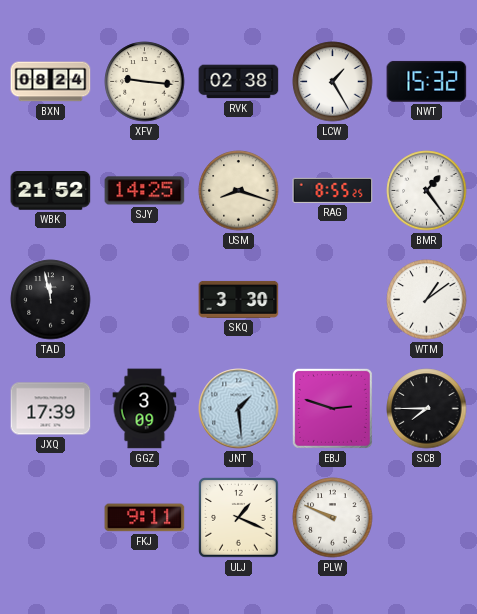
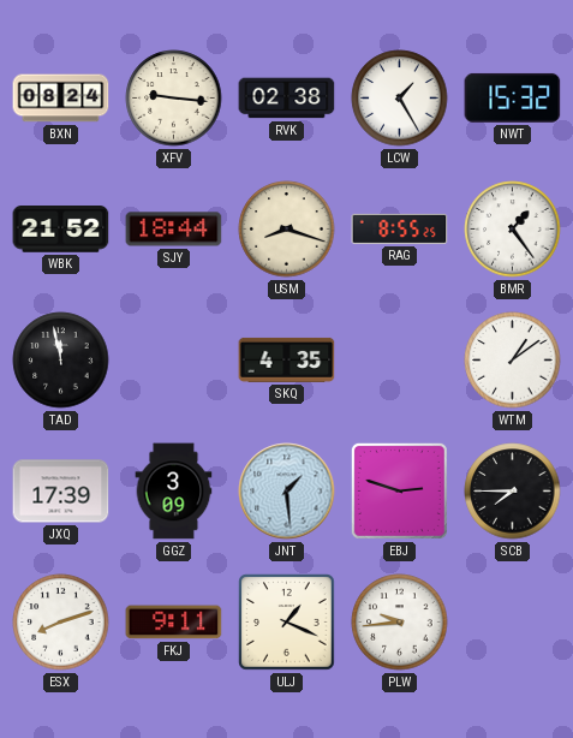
SJY: 14:25 -> 18:44 (174, 230)
SKQ: 3:30 -> 4:35 (287, 359)
ESX: none -> 8:12 (61, 623)
PLW: 9:49 -> 9:44 (400, 623)
